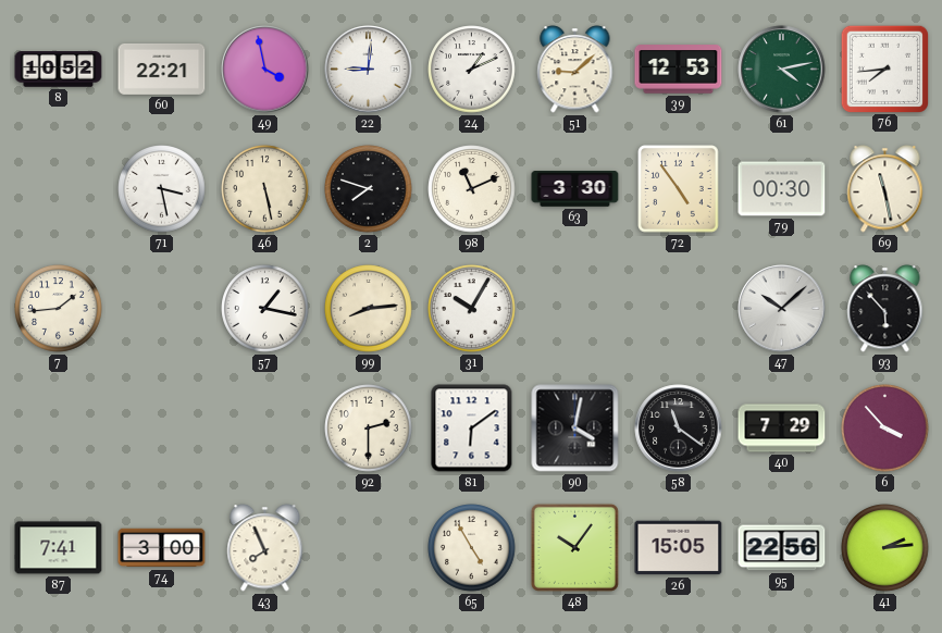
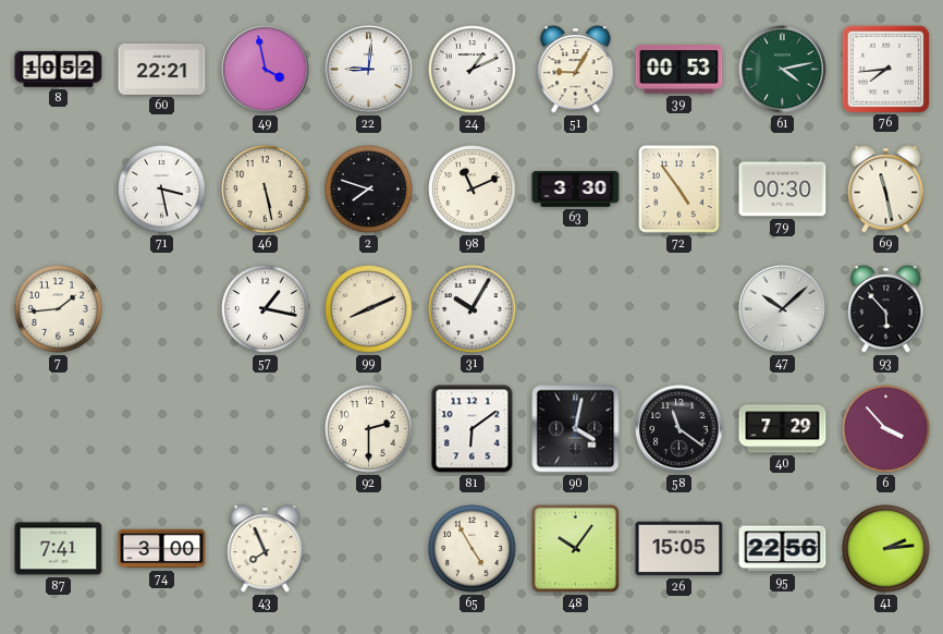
51: 9:08 -> 9:05 (576, 70)
39: 12:53 -> 00:53 (679, 70)
99: 8:14 -> 8:11 (369, 309)
